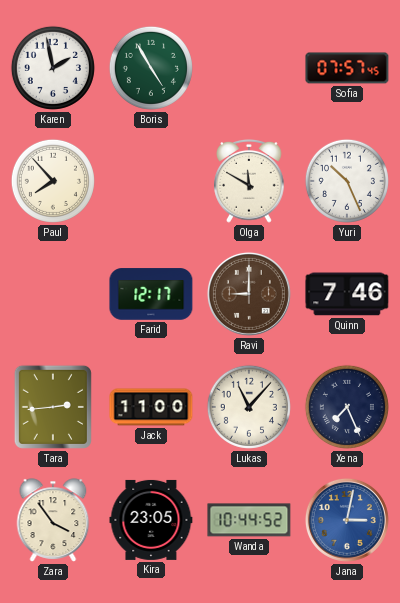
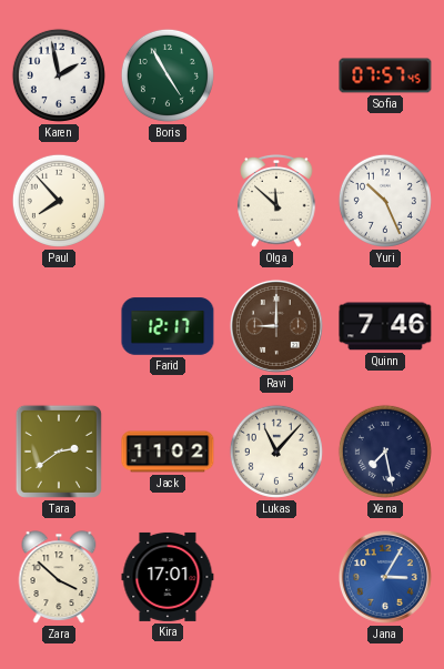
Olga: 11:50 -> 11:52 (276, 202)
Tara: 2:44 -> 2:39 (59, 452)
Jack: 11:00 -> 11:02 (168, 452)
Xena: 7:26 -> 7:28 (385, 452)
Zara: 3:54 -> 3:52 (59, 577)
Kira: 23:05 -> 17:01 (168, 577)
Wanda: 10:44 -> none (249, 520)
Jana: 3:02 -> 3:05 (385, 577)
